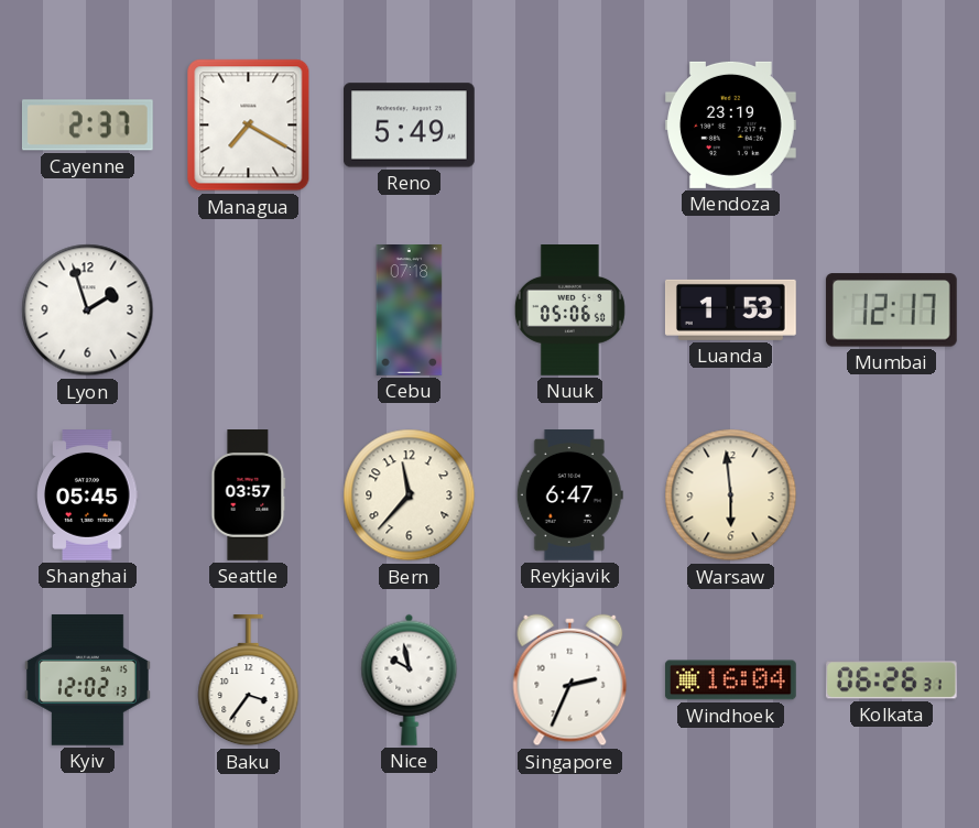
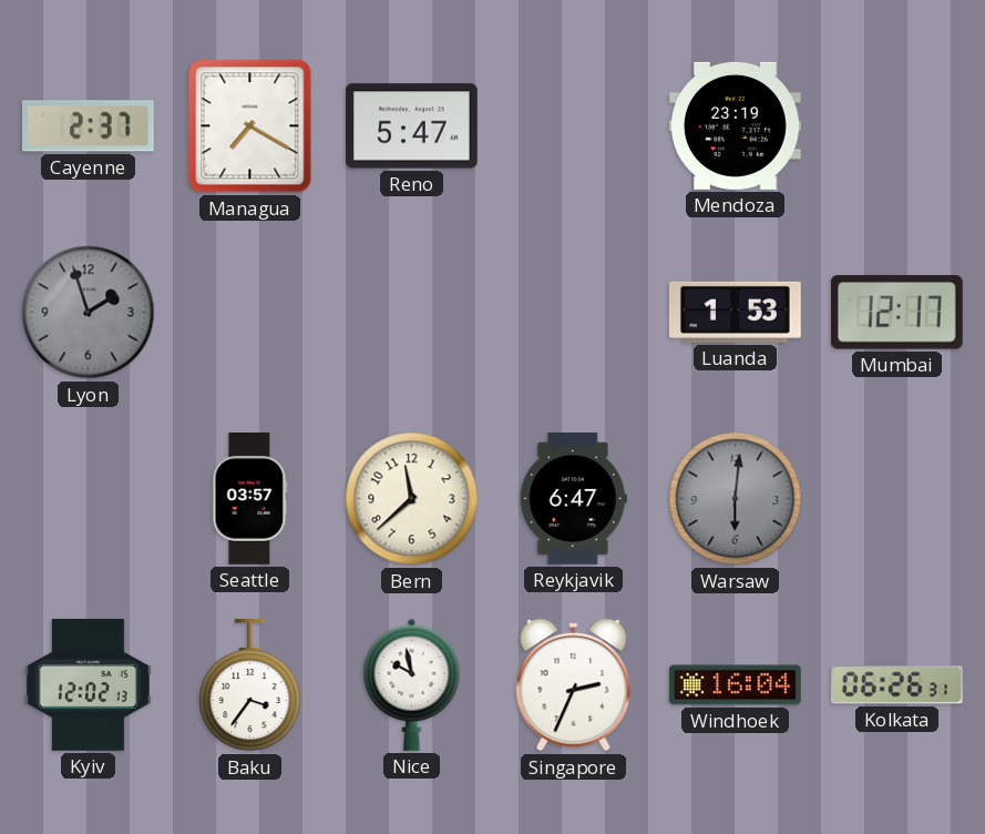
Reno: 5:49 -> 5:47 (412, 126)
Lyon dial: white -> grey (89, 313)
Cebu: 07:18 -> none (410, 310)
Nuuk: 05:06 -> none (569, 310)
Shanghai: 05:45 -> none (88, 495)
Bern: 11:37 -> 11:38 (412, 499)
Warsaw: 5:59 -> 6:01 (736, 499)
Warsaw dial: cream -> grey (736, 499)
